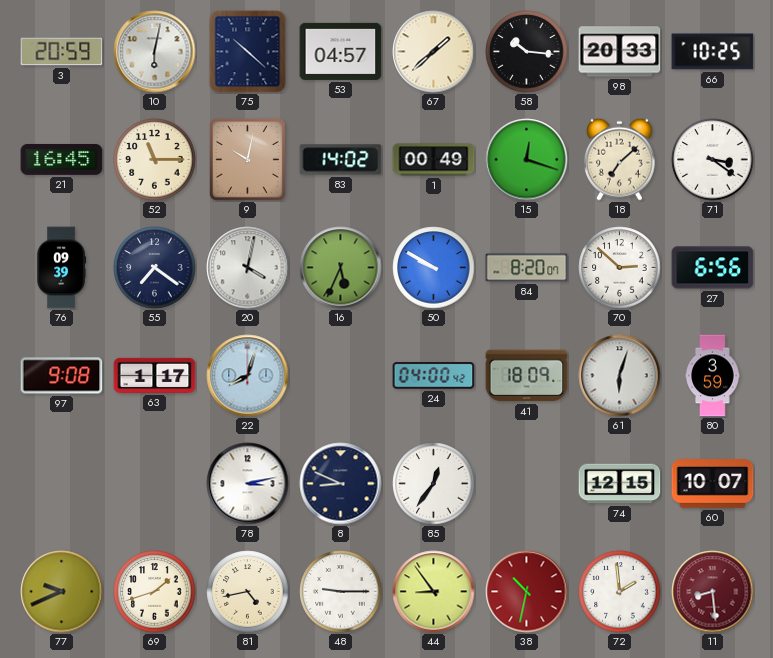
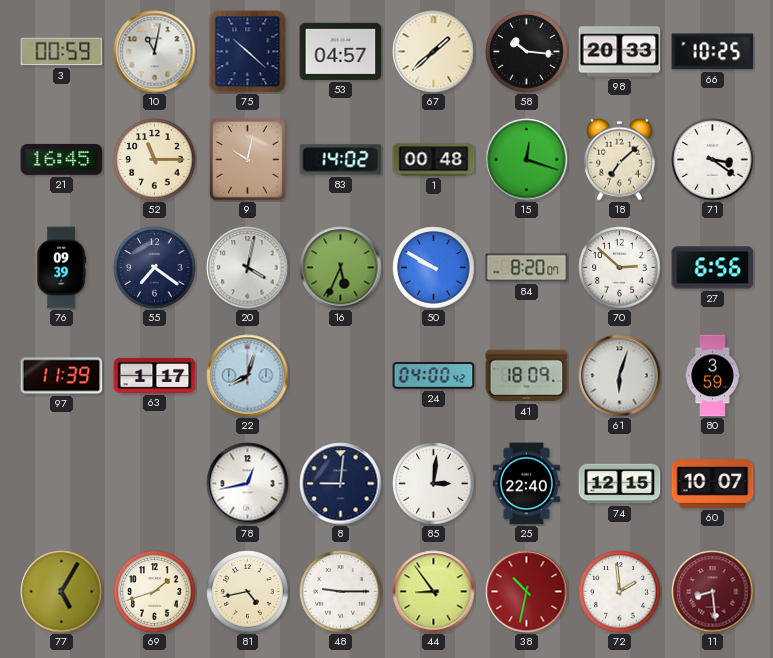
3: 20:59 -> 00:59 (62, 52)
10: 6:02 -> 11:02 (155, 52)
1: 00:49 -> 00:48 (434, 160)
97: 9:08 -> 11:39 (62, 376)
78: 3:13 -> 12:43 (248, 484)
8: 8:49 -> 9:01 (341, 484)
85: 12:36 -> 3:01 (434, 484)
25: none -> 22:40 (526, 484)
77: 9:41 -> 5:05 (62, 592)
